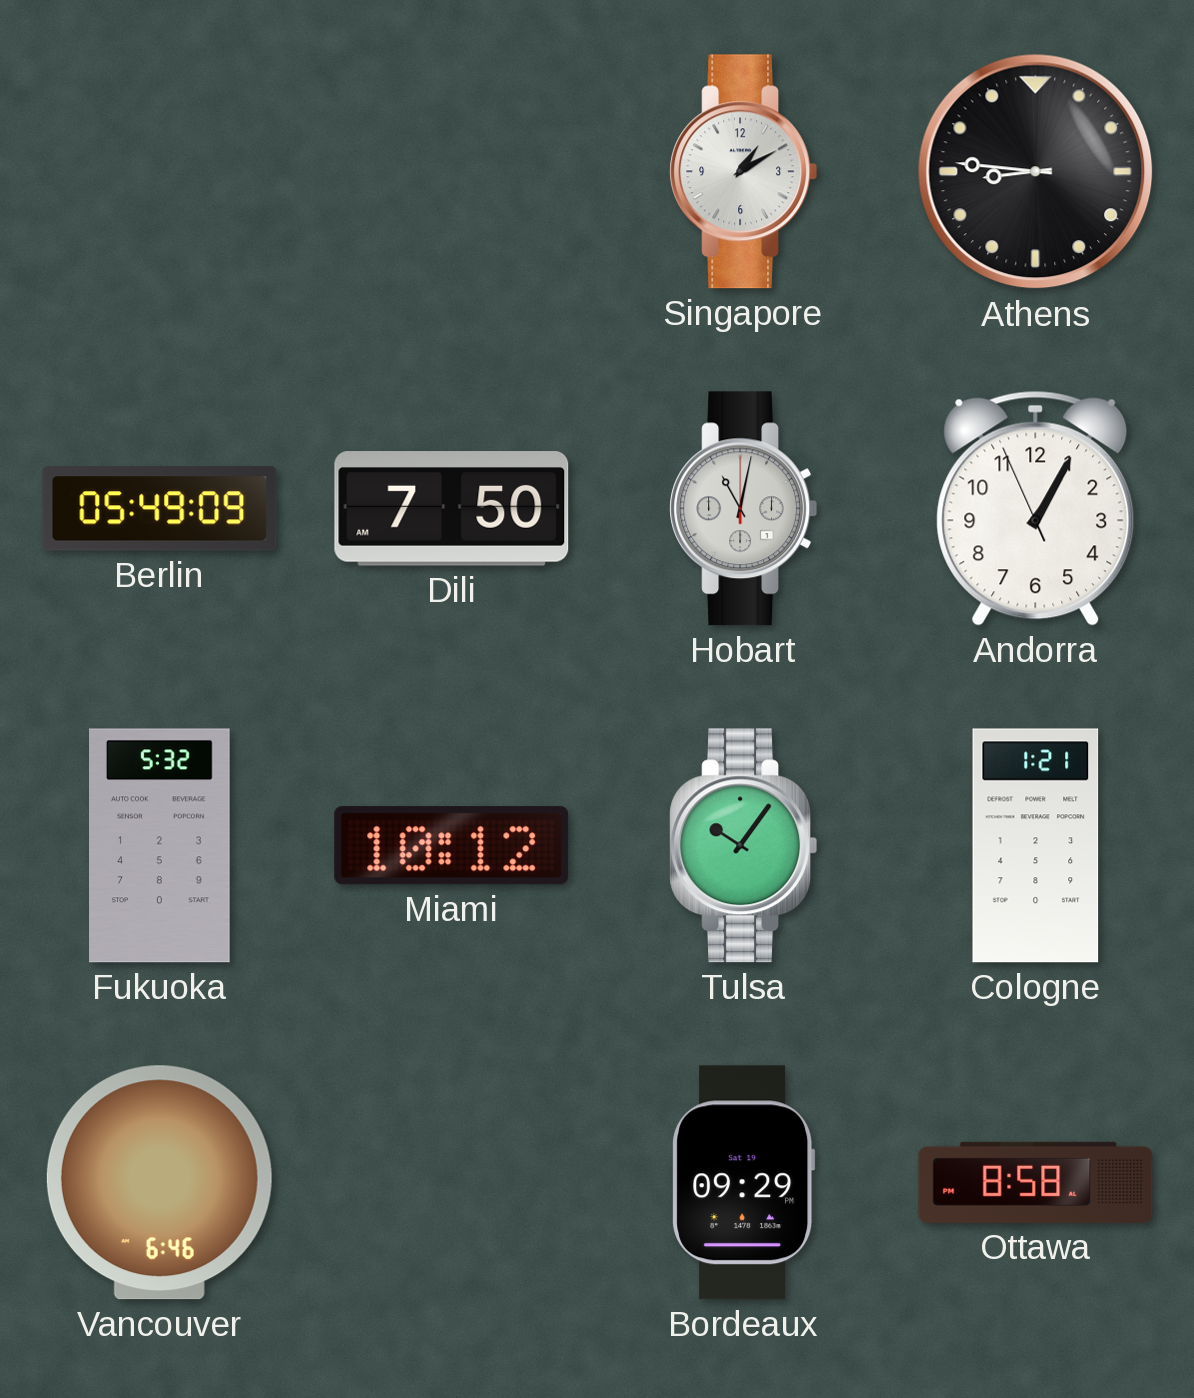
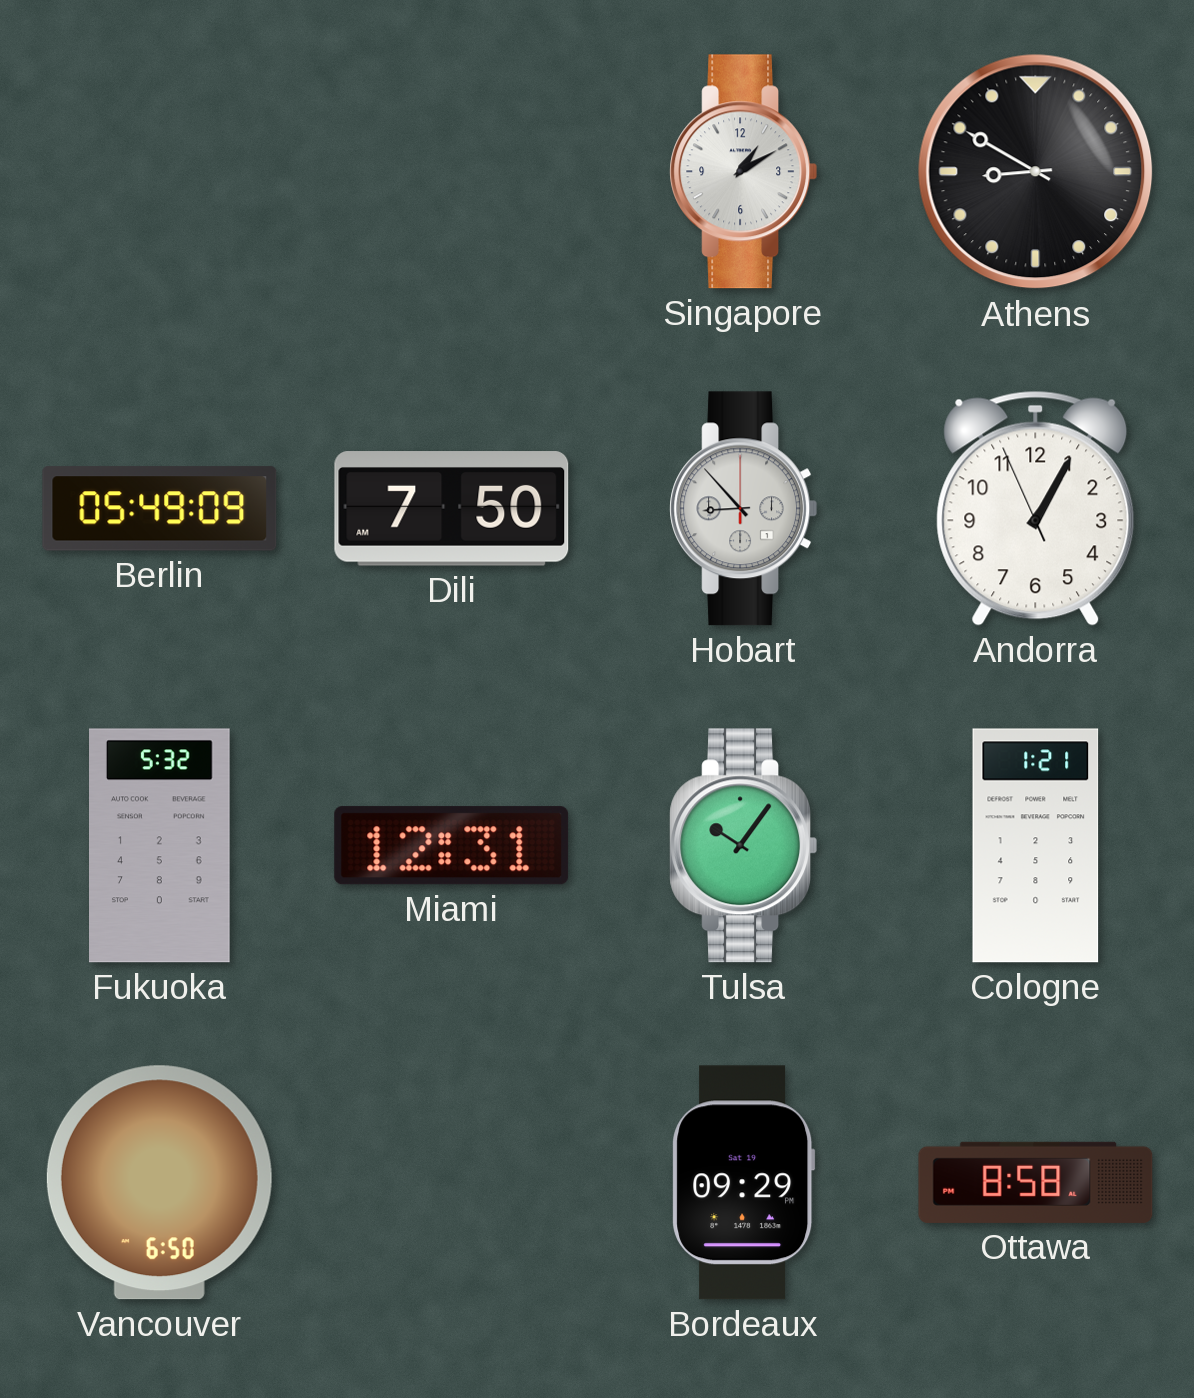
Athens: 8:46 -> 8:50 (1036, 172)
Hobart: 11:02 -> 8:53 (744, 509)
Miami: 10:12 -> 12:31 (452, 846)
Vancouver: 6:46 -> 6:50 (159, 1183)
